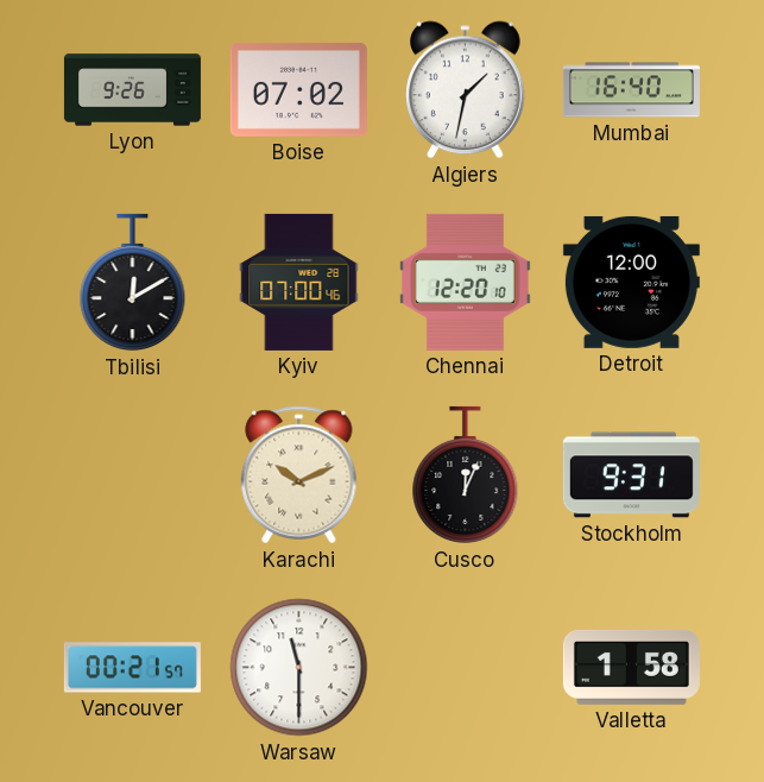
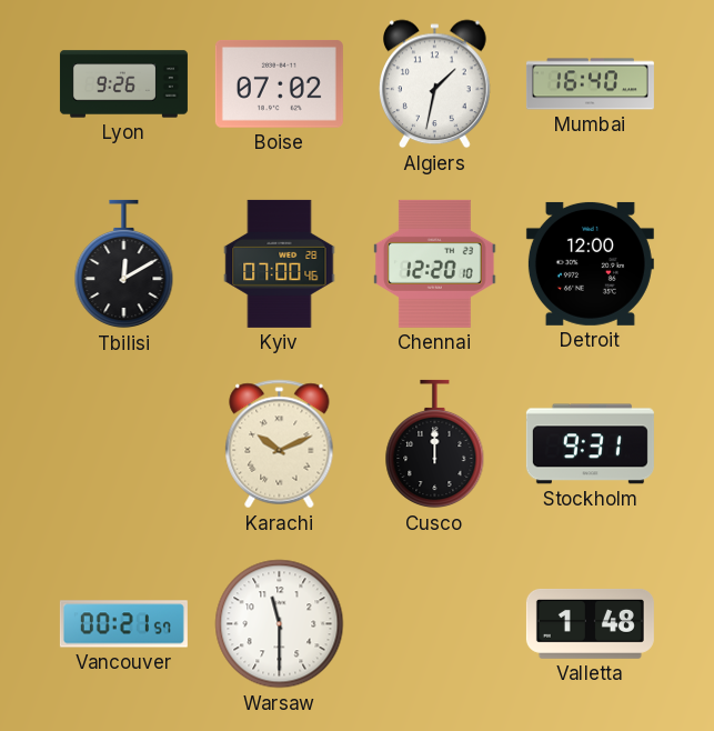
Cusco: 12:04 -> 12:00 (435, 444)
Valletta: 1:58 -> 1:48 (590, 623)
